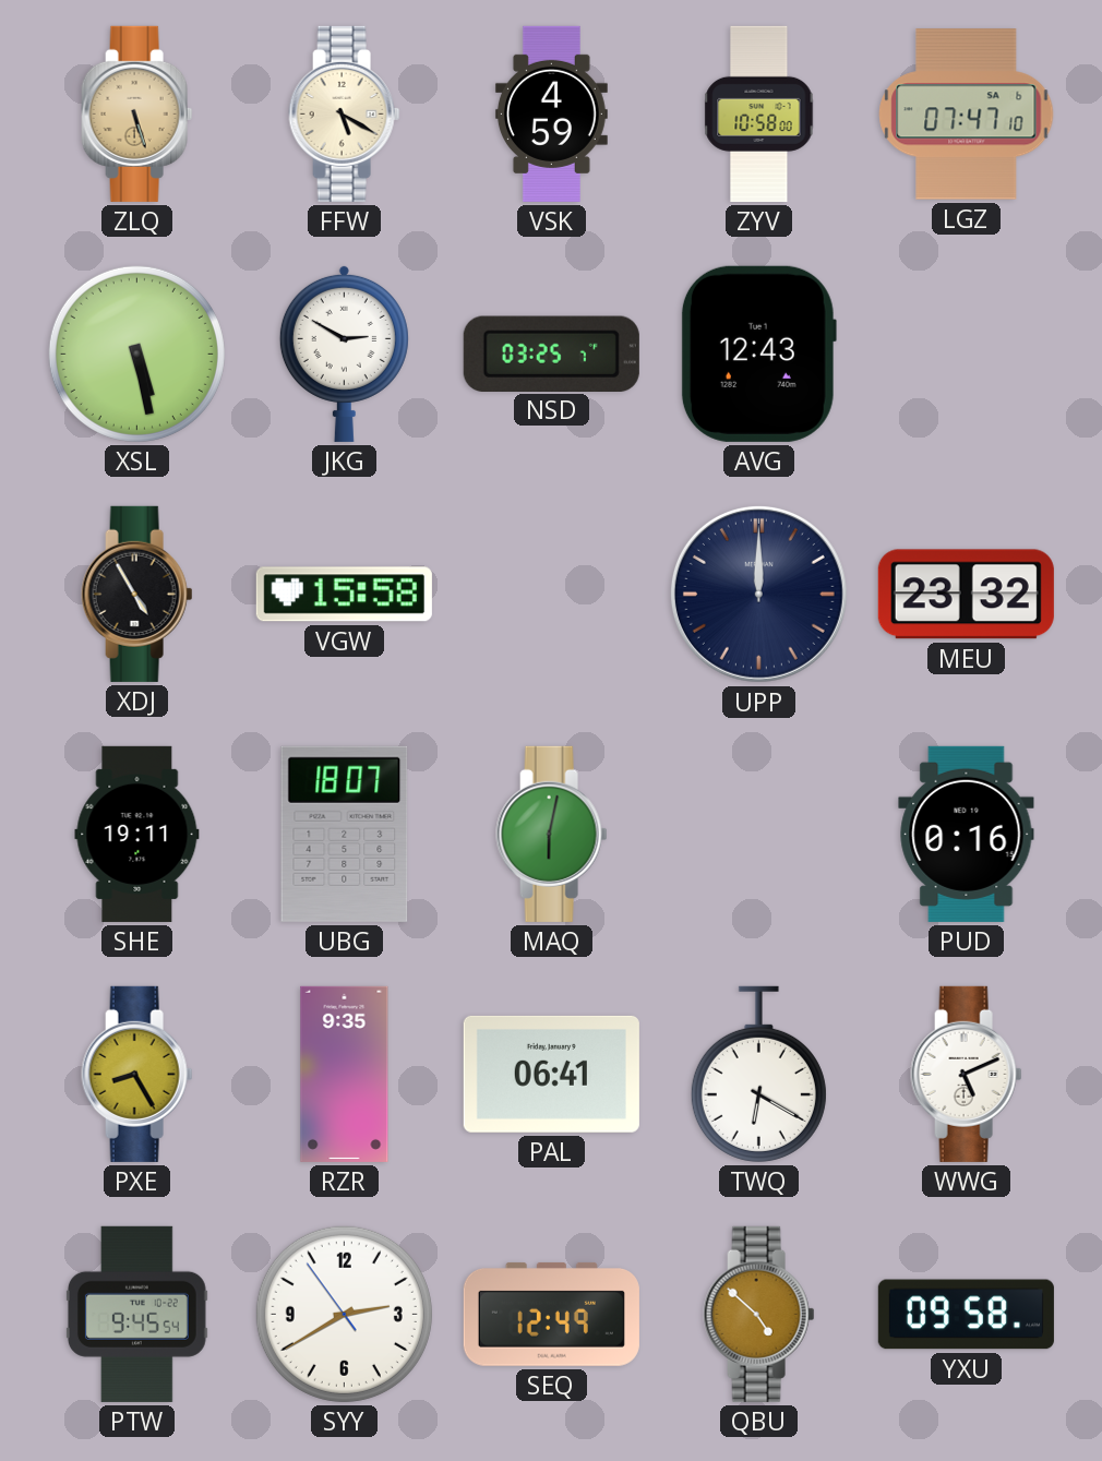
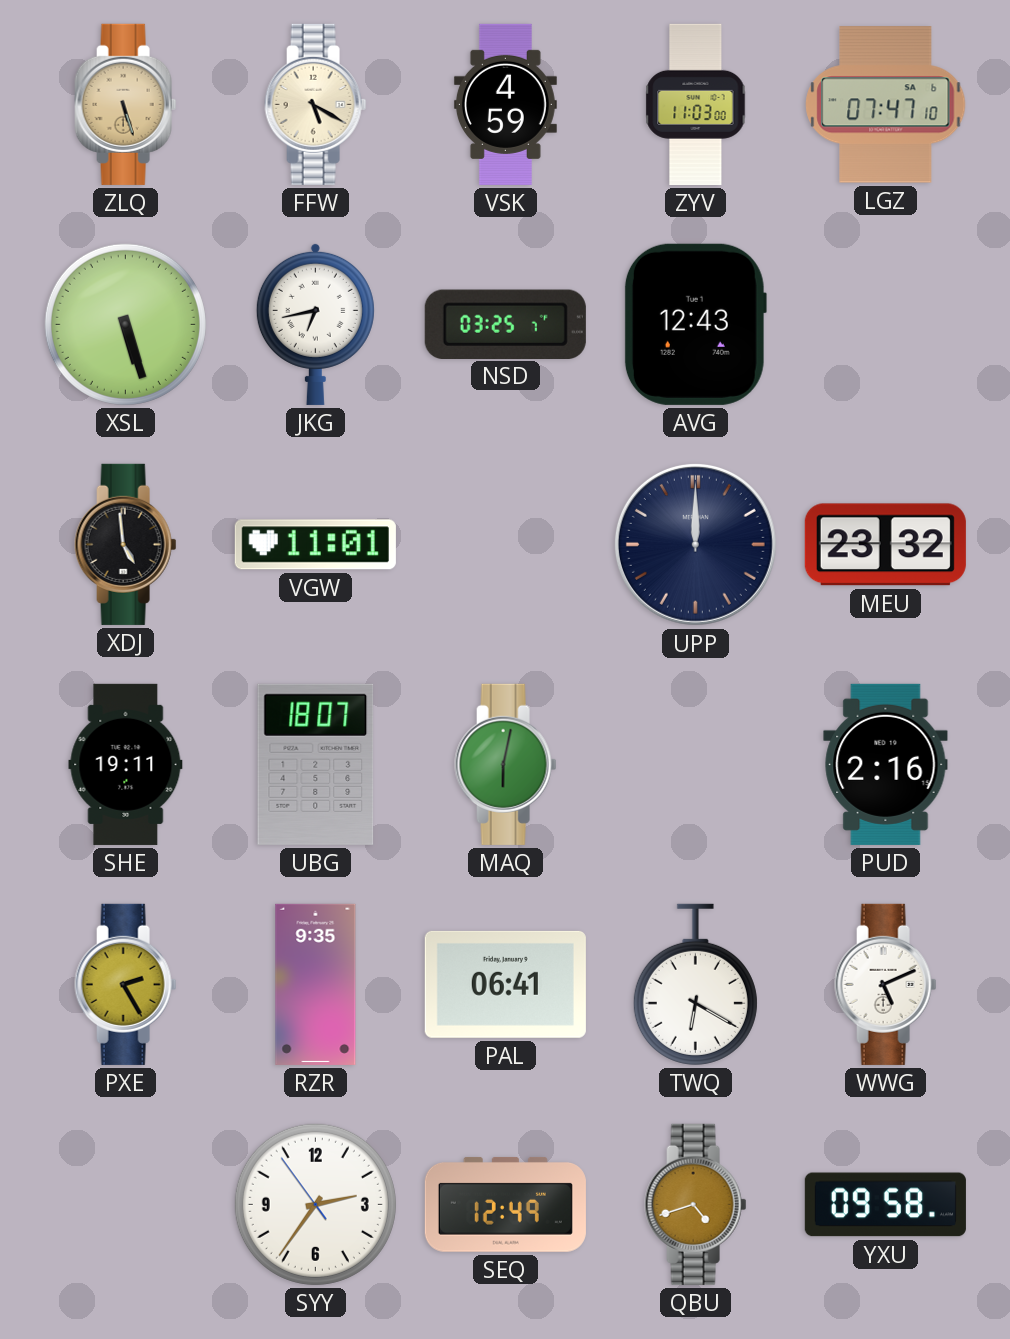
ZYV: 10:58 -> 11:03 (696, 104)
XSL: 5:28 -> 5:27 (125, 324)
JKG: 2:50 -> 6:43 (315, 324)
XDJ: 4:55 -> 4:59 (126, 544)
VGW: 15:58 -> 11:01 (315, 545)
PUD: 0:16 -> 2:16 (886, 764)
PXE: 8:25 -> 2:25 (126, 984)
PTW: 9:45 -> none (136, 1314)
SYY: 2:39 -> 2:35 (315, 1204)
QBU: 4:52 -> 4:42 (696, 1204)
